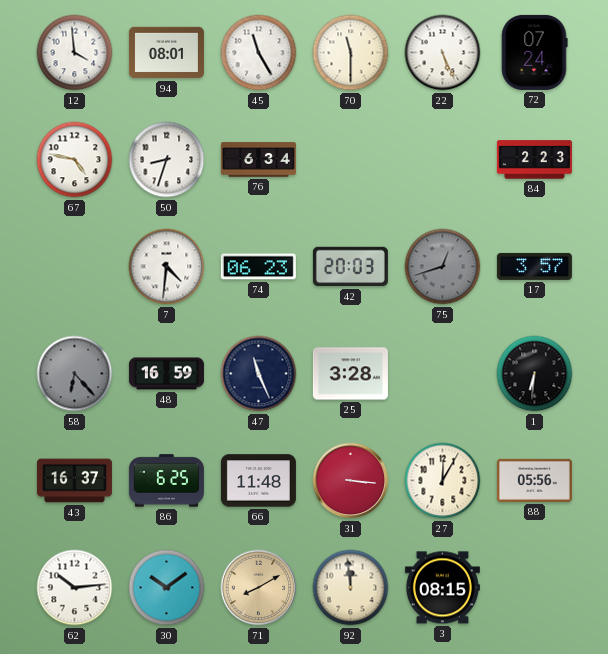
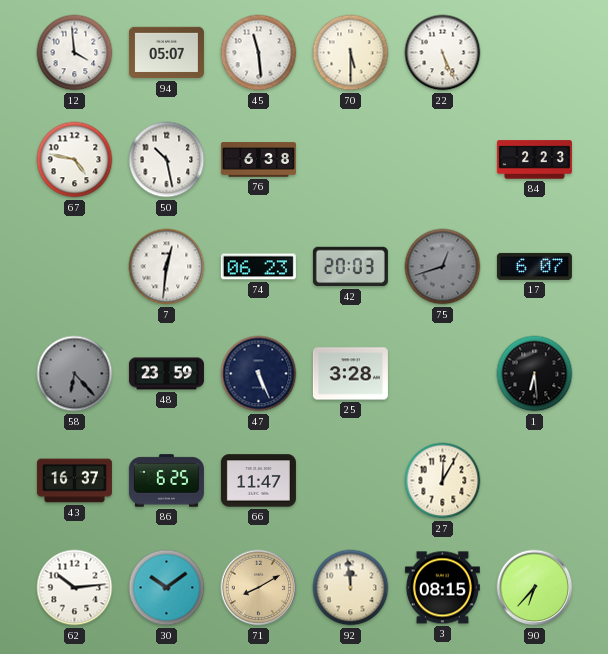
94: 08:01 -> 05:07 (166, 53)
45: 11:25 -> 11:29 (259, 53)
70: 11:30 -> 5:30 (351, 53)
72: 07:24 -> none (535, 52)
50: 8:33 -> 10:28 (167, 160)
76: 6:34 -> 6:38 (258, 160)
7: 4:31 -> 12:31 (167, 267)
17: 3:57 -> 6:07 (534, 266)
48: 16:59 -> 23:59 (166, 374)
47: 11:26 -> 5:26 (259, 374)
1: 6:31 -> 6:29 (535, 374)
66: 11:48 -> 11:47 (258, 481)
31: 3:16 -> none (351, 481)
88: 05:56 -> none (534, 480)
90: none -> 6:37 (535, 588)
